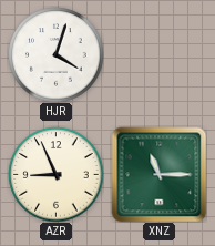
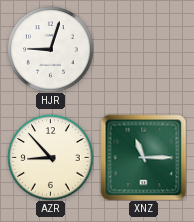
HJR: 4:03 -> 9:03 (50, 49)
AZR: 8:56 -> 8:53 (50, 157)
